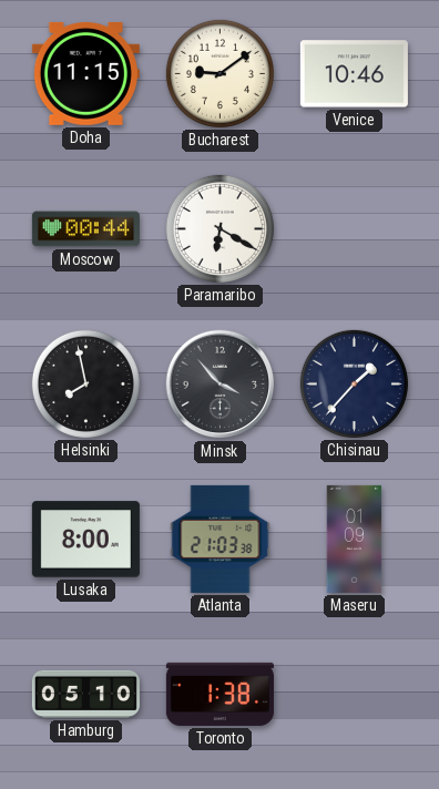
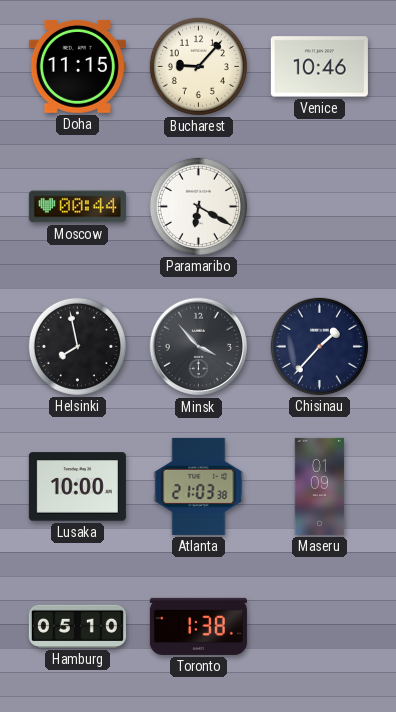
Bucharest: 9:09 -> 9:07 (198, 66)
Lusaka: 8:00 -> 10:00 (77, 487)
